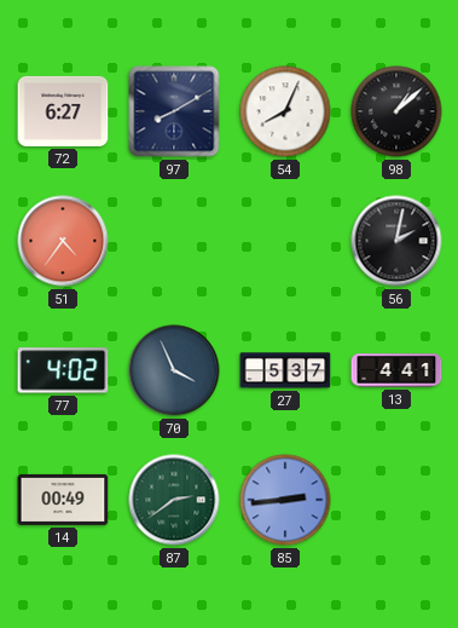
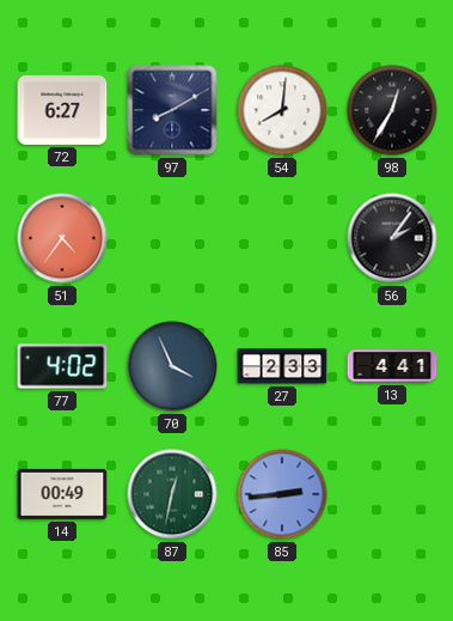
54: 8:04 -> 8:01 (282, 110)
98: 1:08 -> 12:35 (392, 110)
56: 2:02 -> 2:06 (392, 238)
27: 5:37 -> 2:33 (282, 366)
87: 2:39 -> 12:32 (172, 494)
